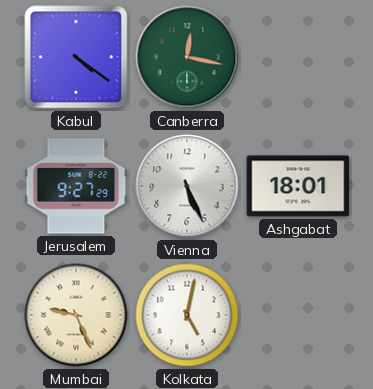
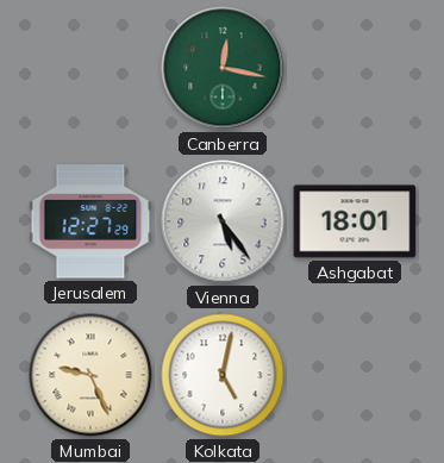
Kabul: 4:21 -> none (76, 57)
Jerusalem: 9:27 -> 12:27 (90, 221)
Vienna: 5:26 -> 5:24 (223, 221)
